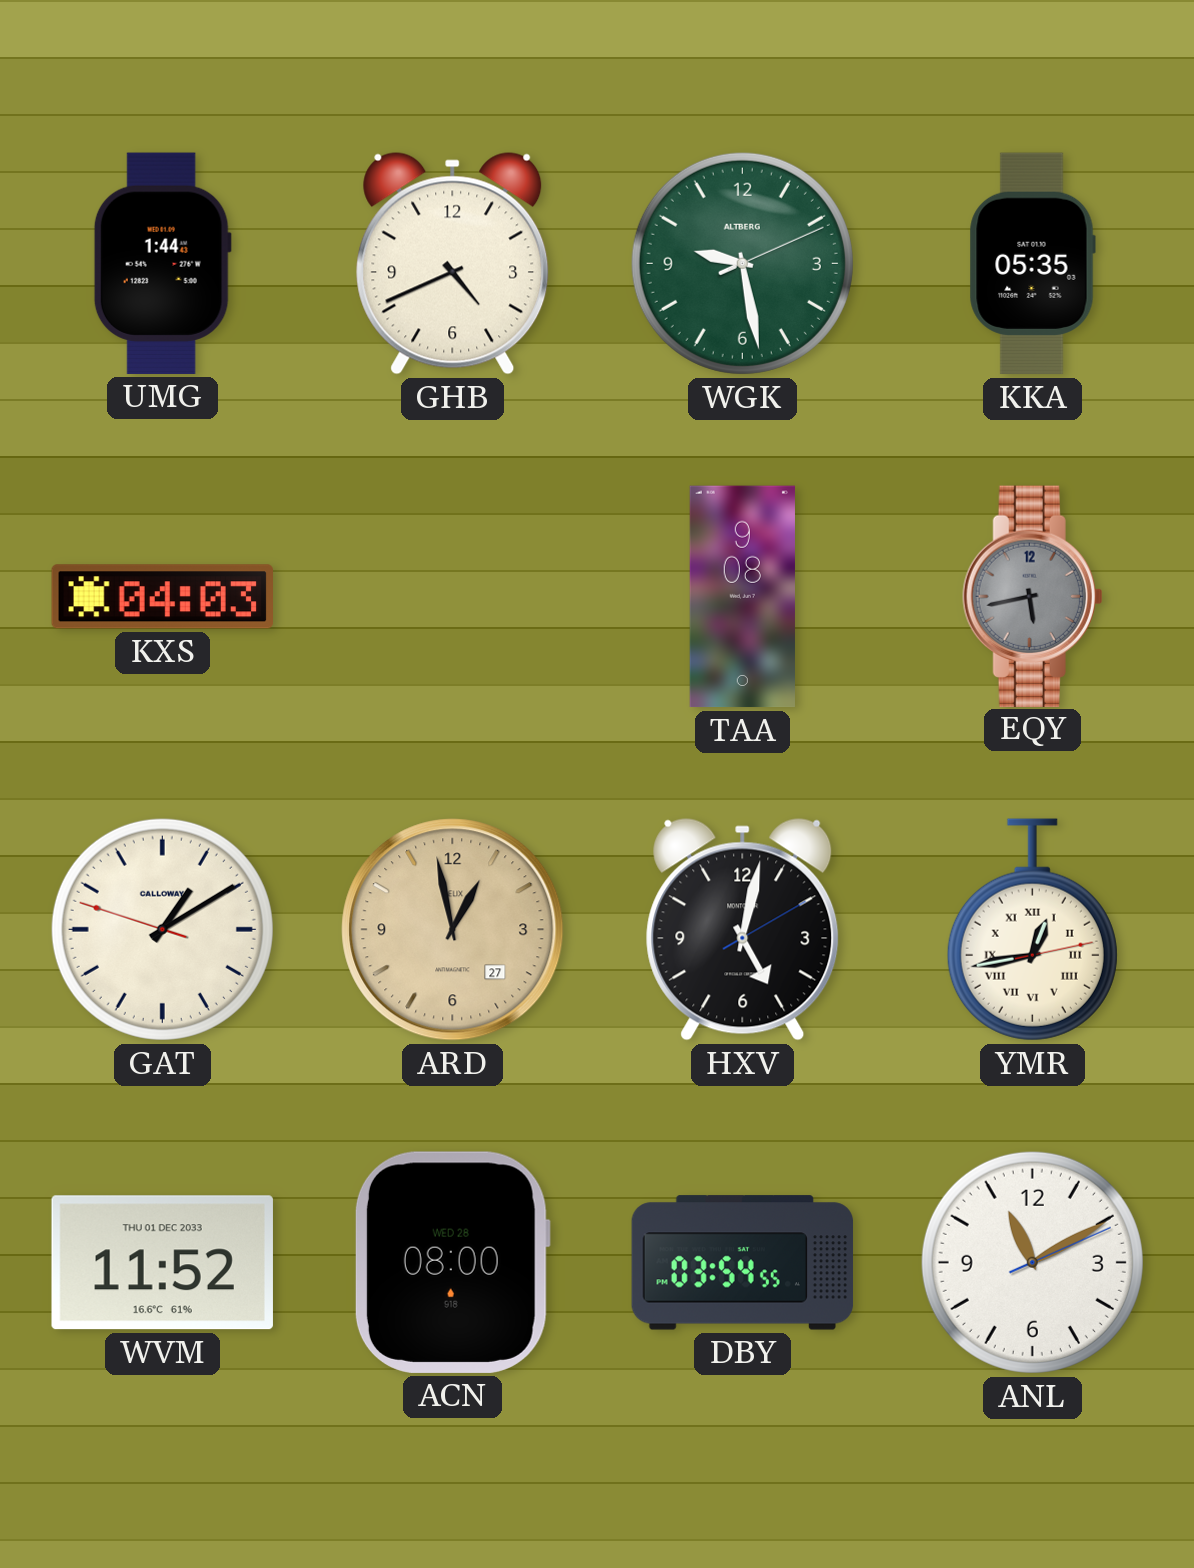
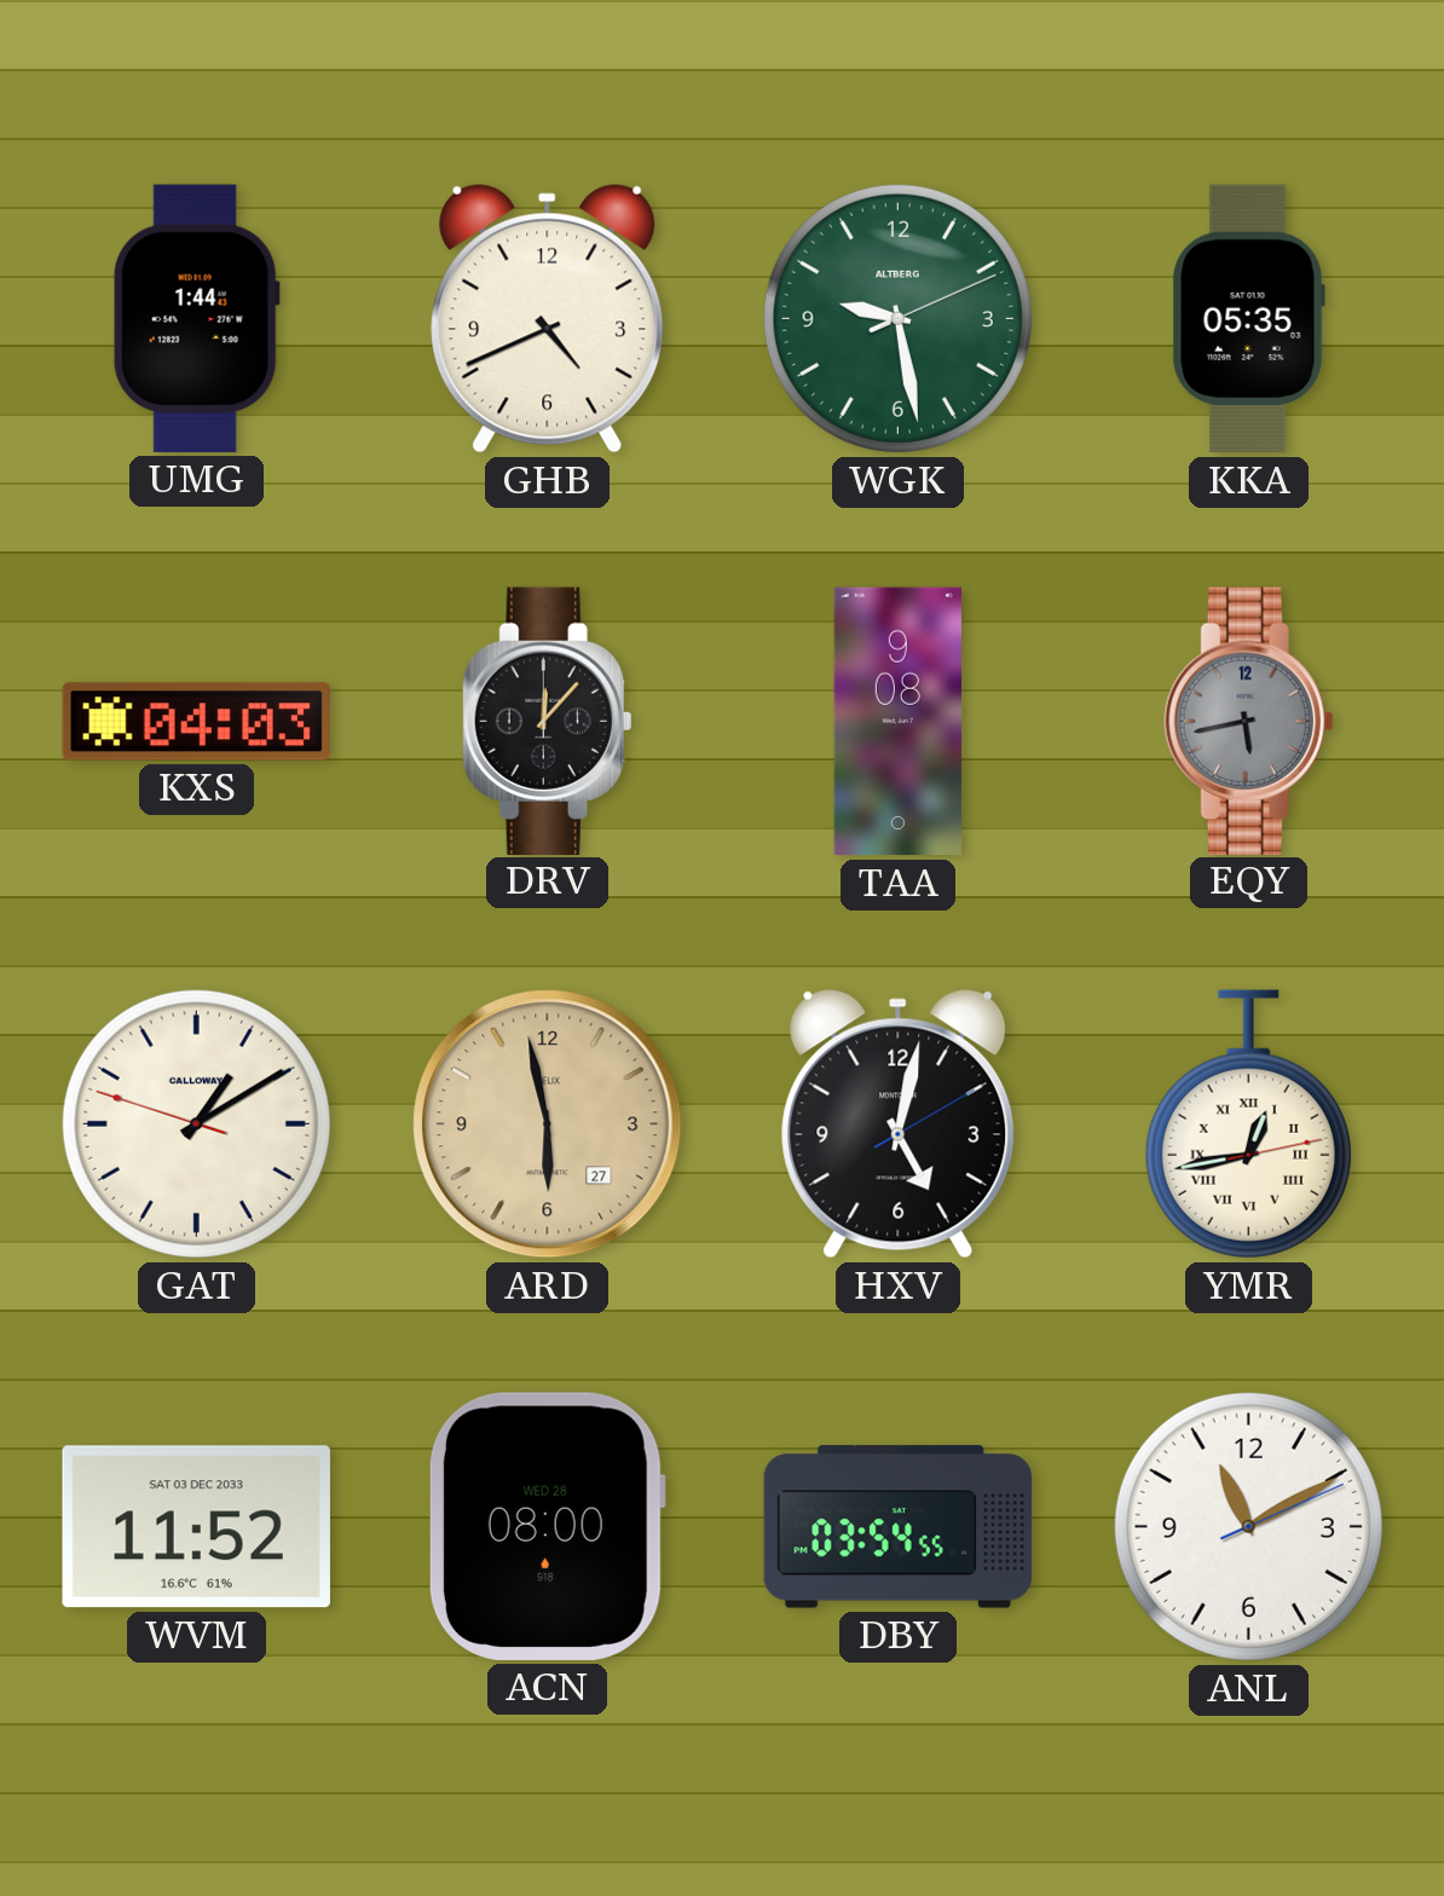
DRV: none -> 12:07 (548, 721)
ARD: 12:58 -> 5:58 (548, 1125)
WVM date: THU 01 DEC 2033 -> SAT 03 DEC 2033 (196, 1527)
